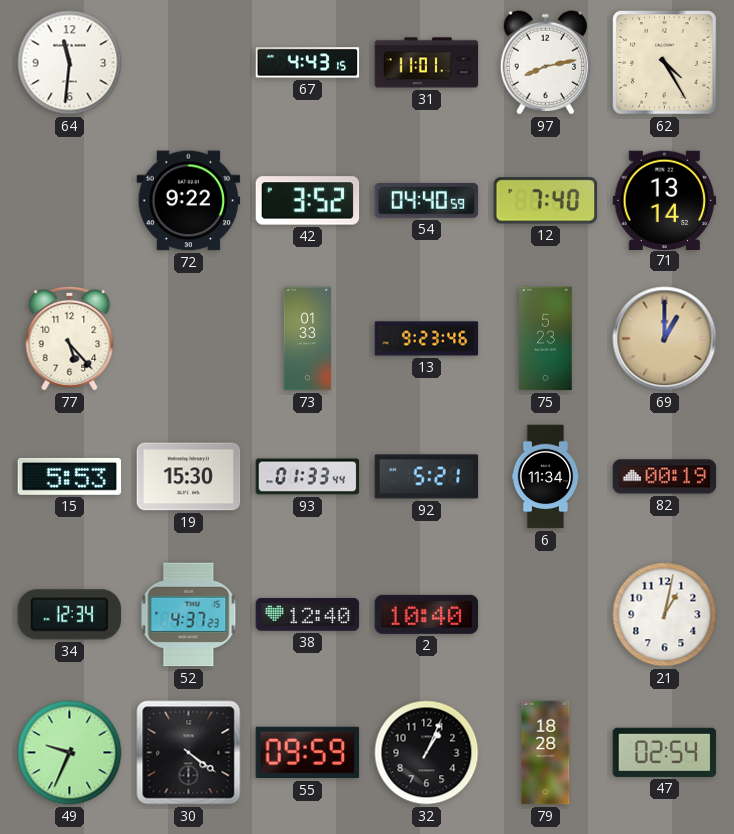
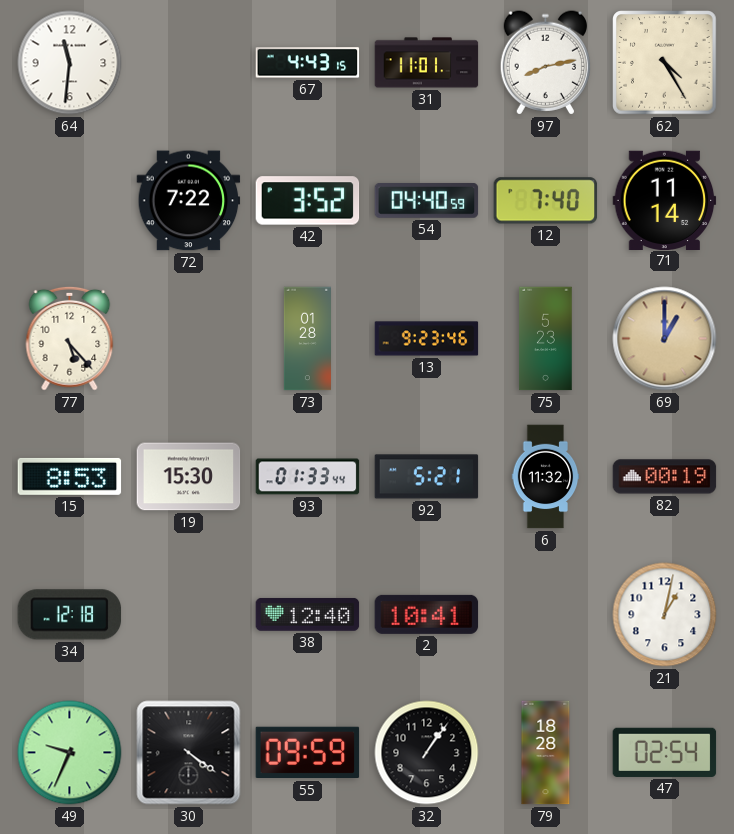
72: 9:22 -> 7:22 (189, 201)
71: 13:14 -> 11:14 (665, 200)
73: 01:33 -> 01:28 (307, 339)
15: 5:53 -> 8:53 (70, 476)
6: 11:34 -> 11:32 (546, 477)
34: 12:34 -> 12:18 (70, 615)
52: 4:37 -> none (189, 615)
2: 10:40 -> 10:41 (427, 614)
32: 1:04 -> 1:06 (427, 753)
